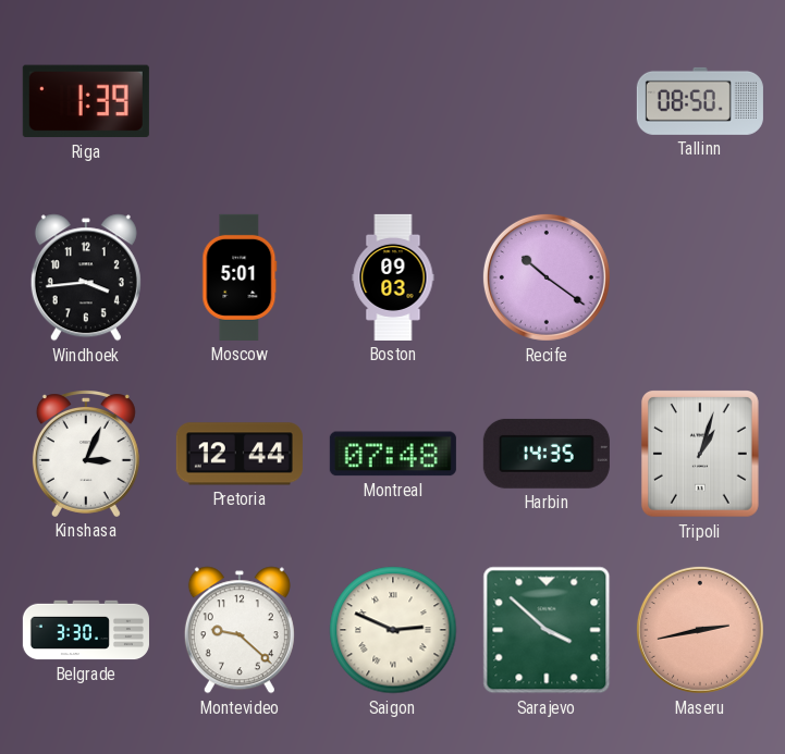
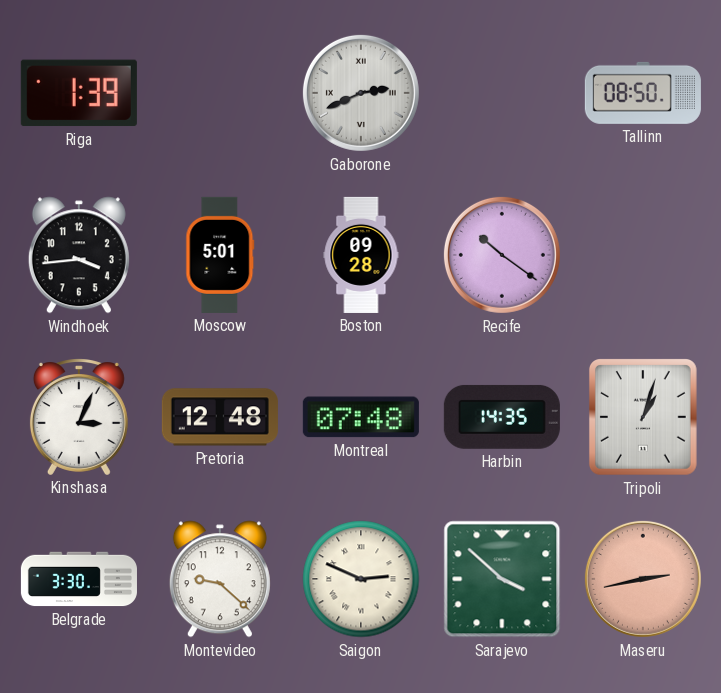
Gaborone: none -> 2:41 (361, 93)
Boston: 09:03 -> 09:28 (361, 255)
Pretoria: 12:44 -> 12:48 (220, 417)
